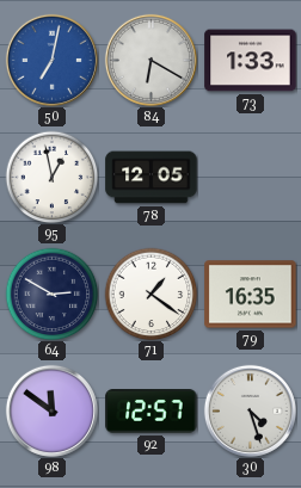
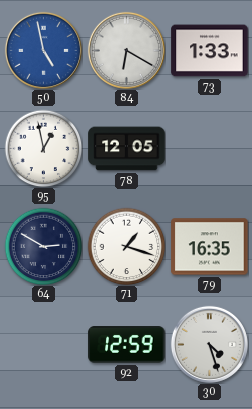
50: 7:02 -> 4:58 (43, 50)
71: 1:21 -> 1:18 (126, 246)
98: 11:51 -> none (51, 410)
92: 12:57 -> 12:59 (127, 345)
